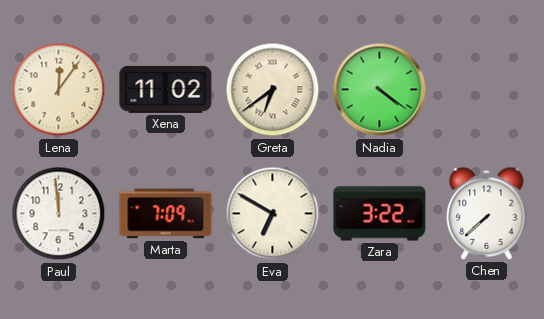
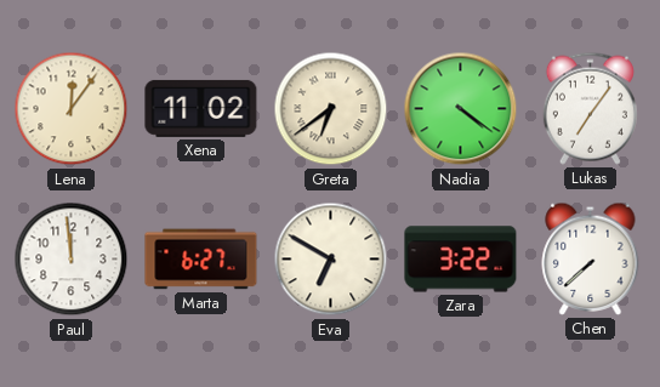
Lukas: none -> 7:06 (590, 108)
Marta: 7:09 -> 6:27 (201, 260)
